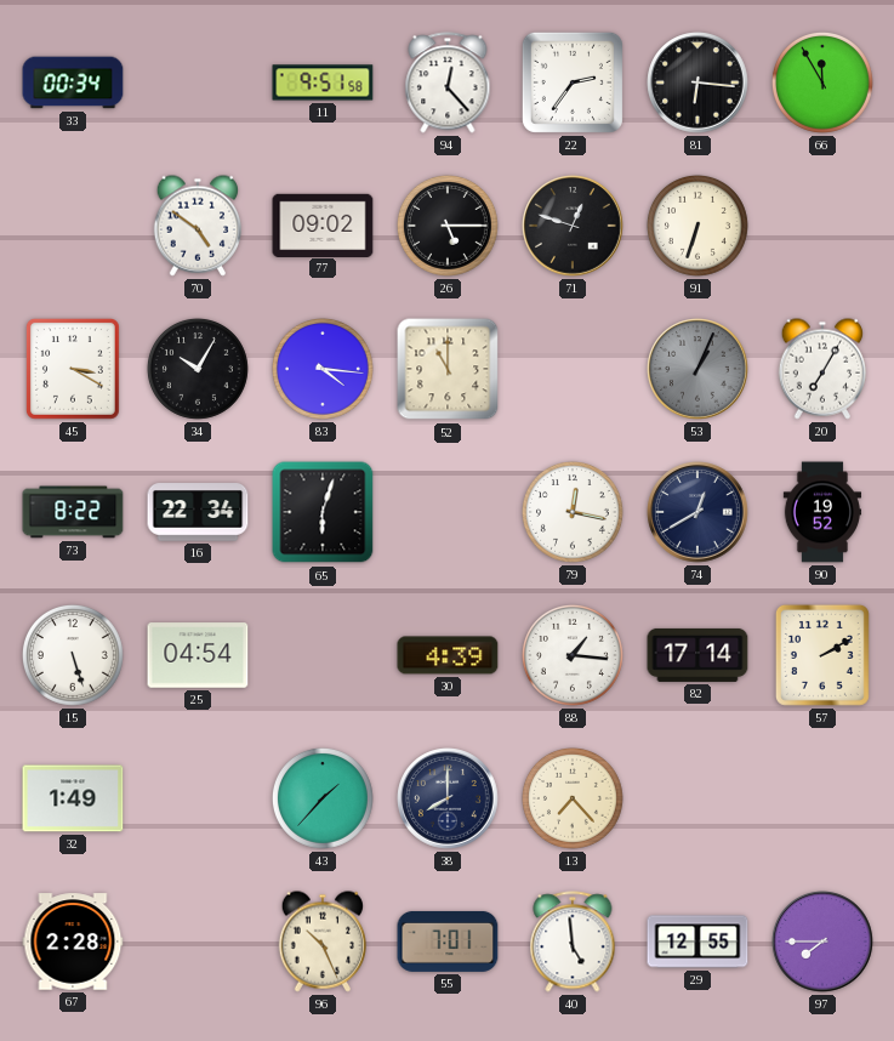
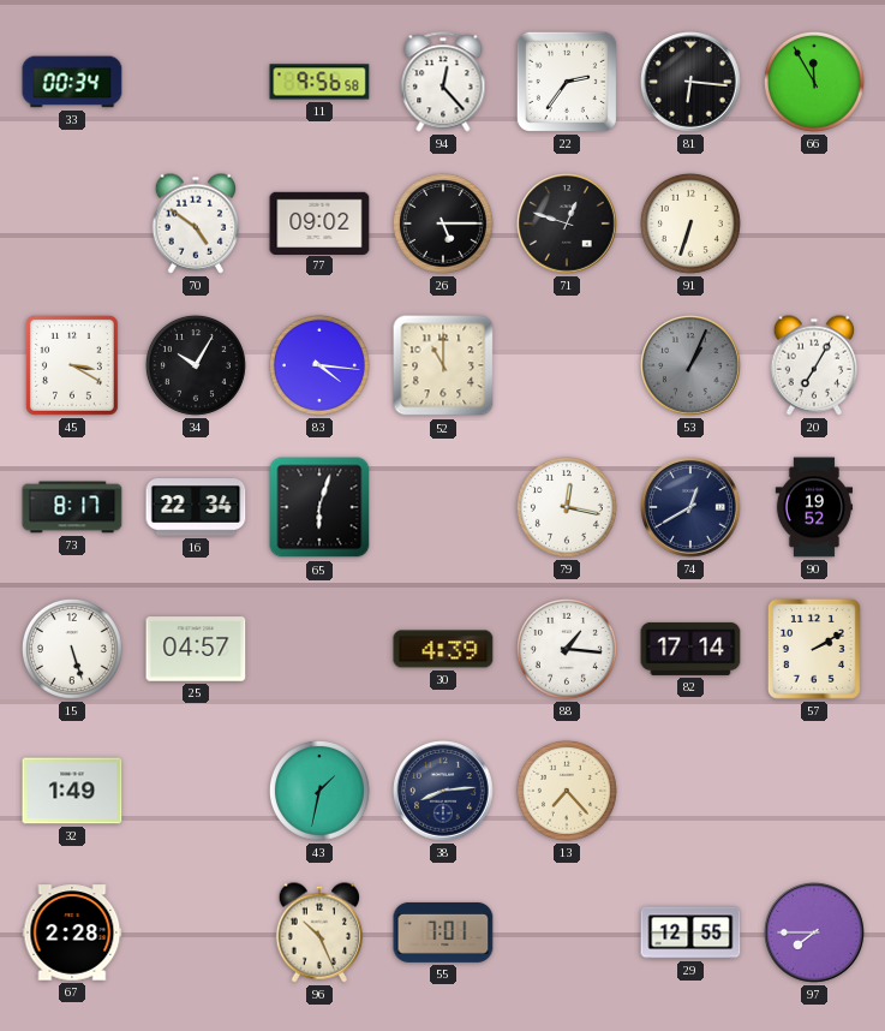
11: 9:51 -> 9:56 (319, 82)
73: 8:22 -> 8:17 (72, 507)
25: 04:54 -> 04:57 (196, 649)
43: 1:37 -> 1:32 (319, 791)
38: 8:00 -> 8:14 (443, 791)
40: 4:59 -> none (573, 942)
